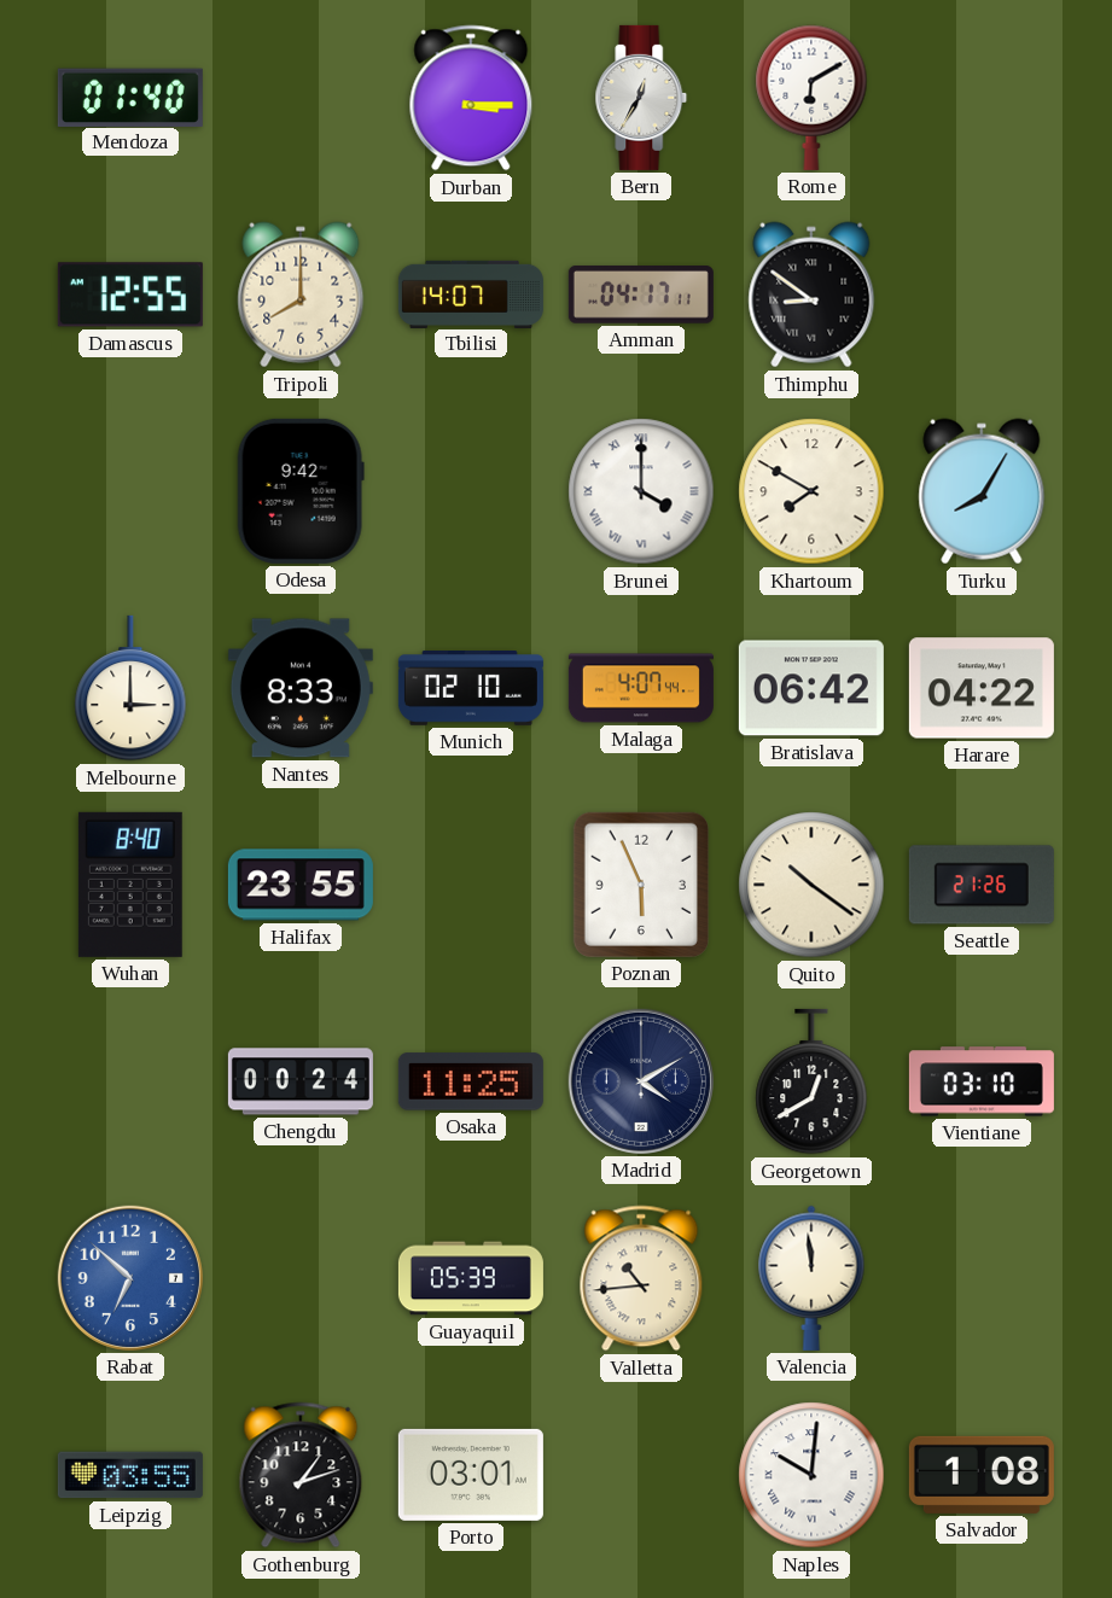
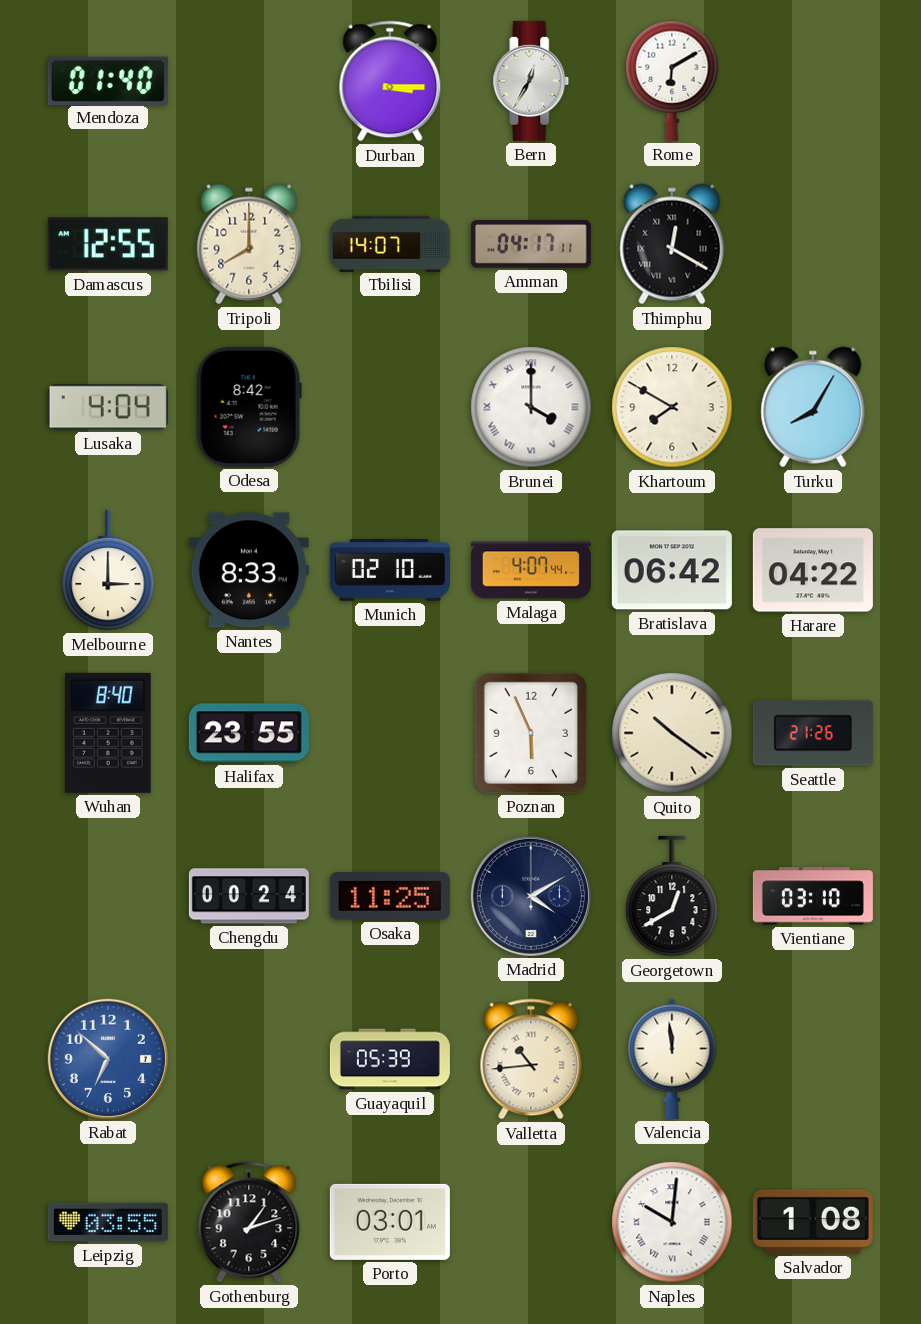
Thimphu: 8:51 -> 12:20 (672, 244)
Lusaka: none -> 4:04 (108, 407)
Odesa: 9:42 -> 8:42 (249, 407)
